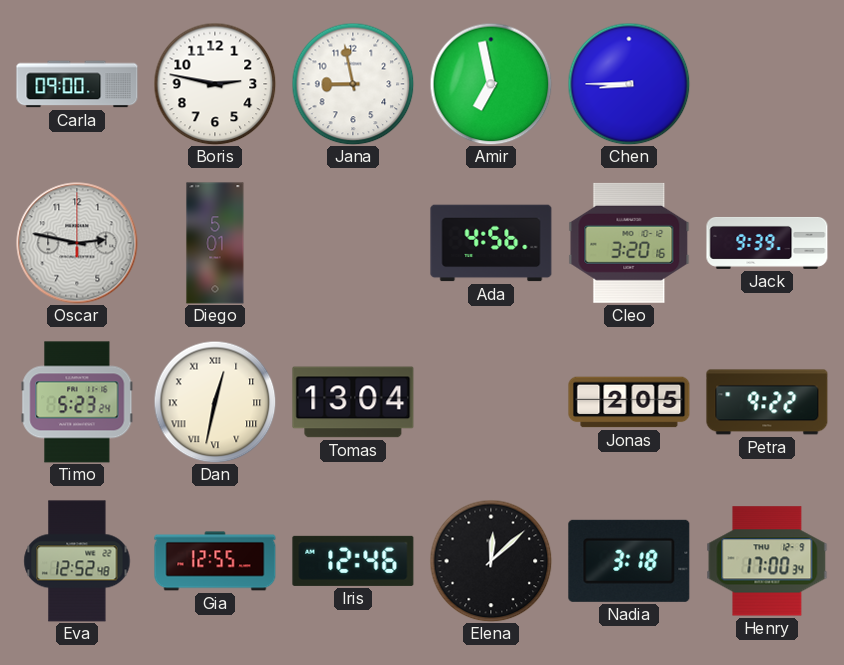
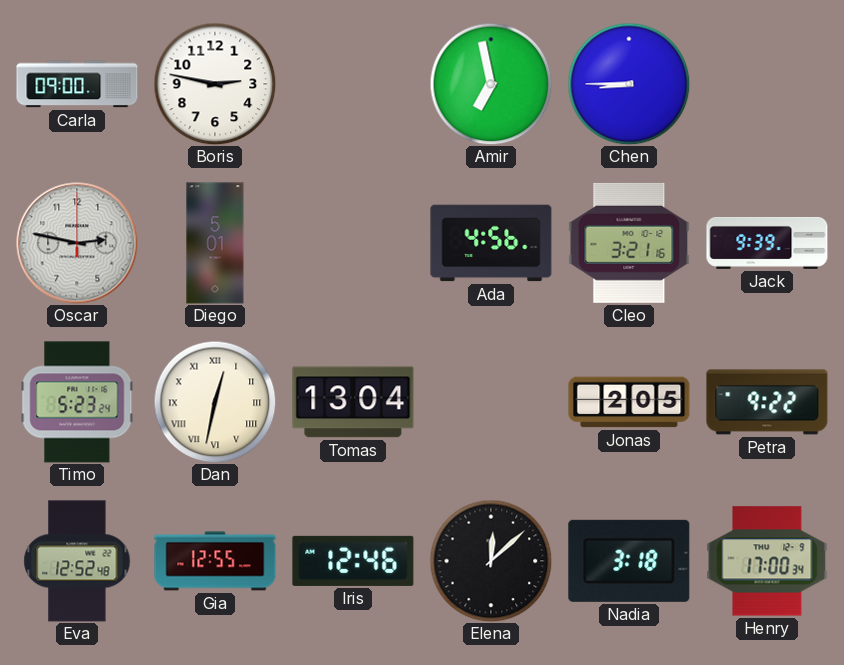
Jana: 8:58 -> none (353, 84)
Cleo: 3:20 -> 3:21 (629, 243)
